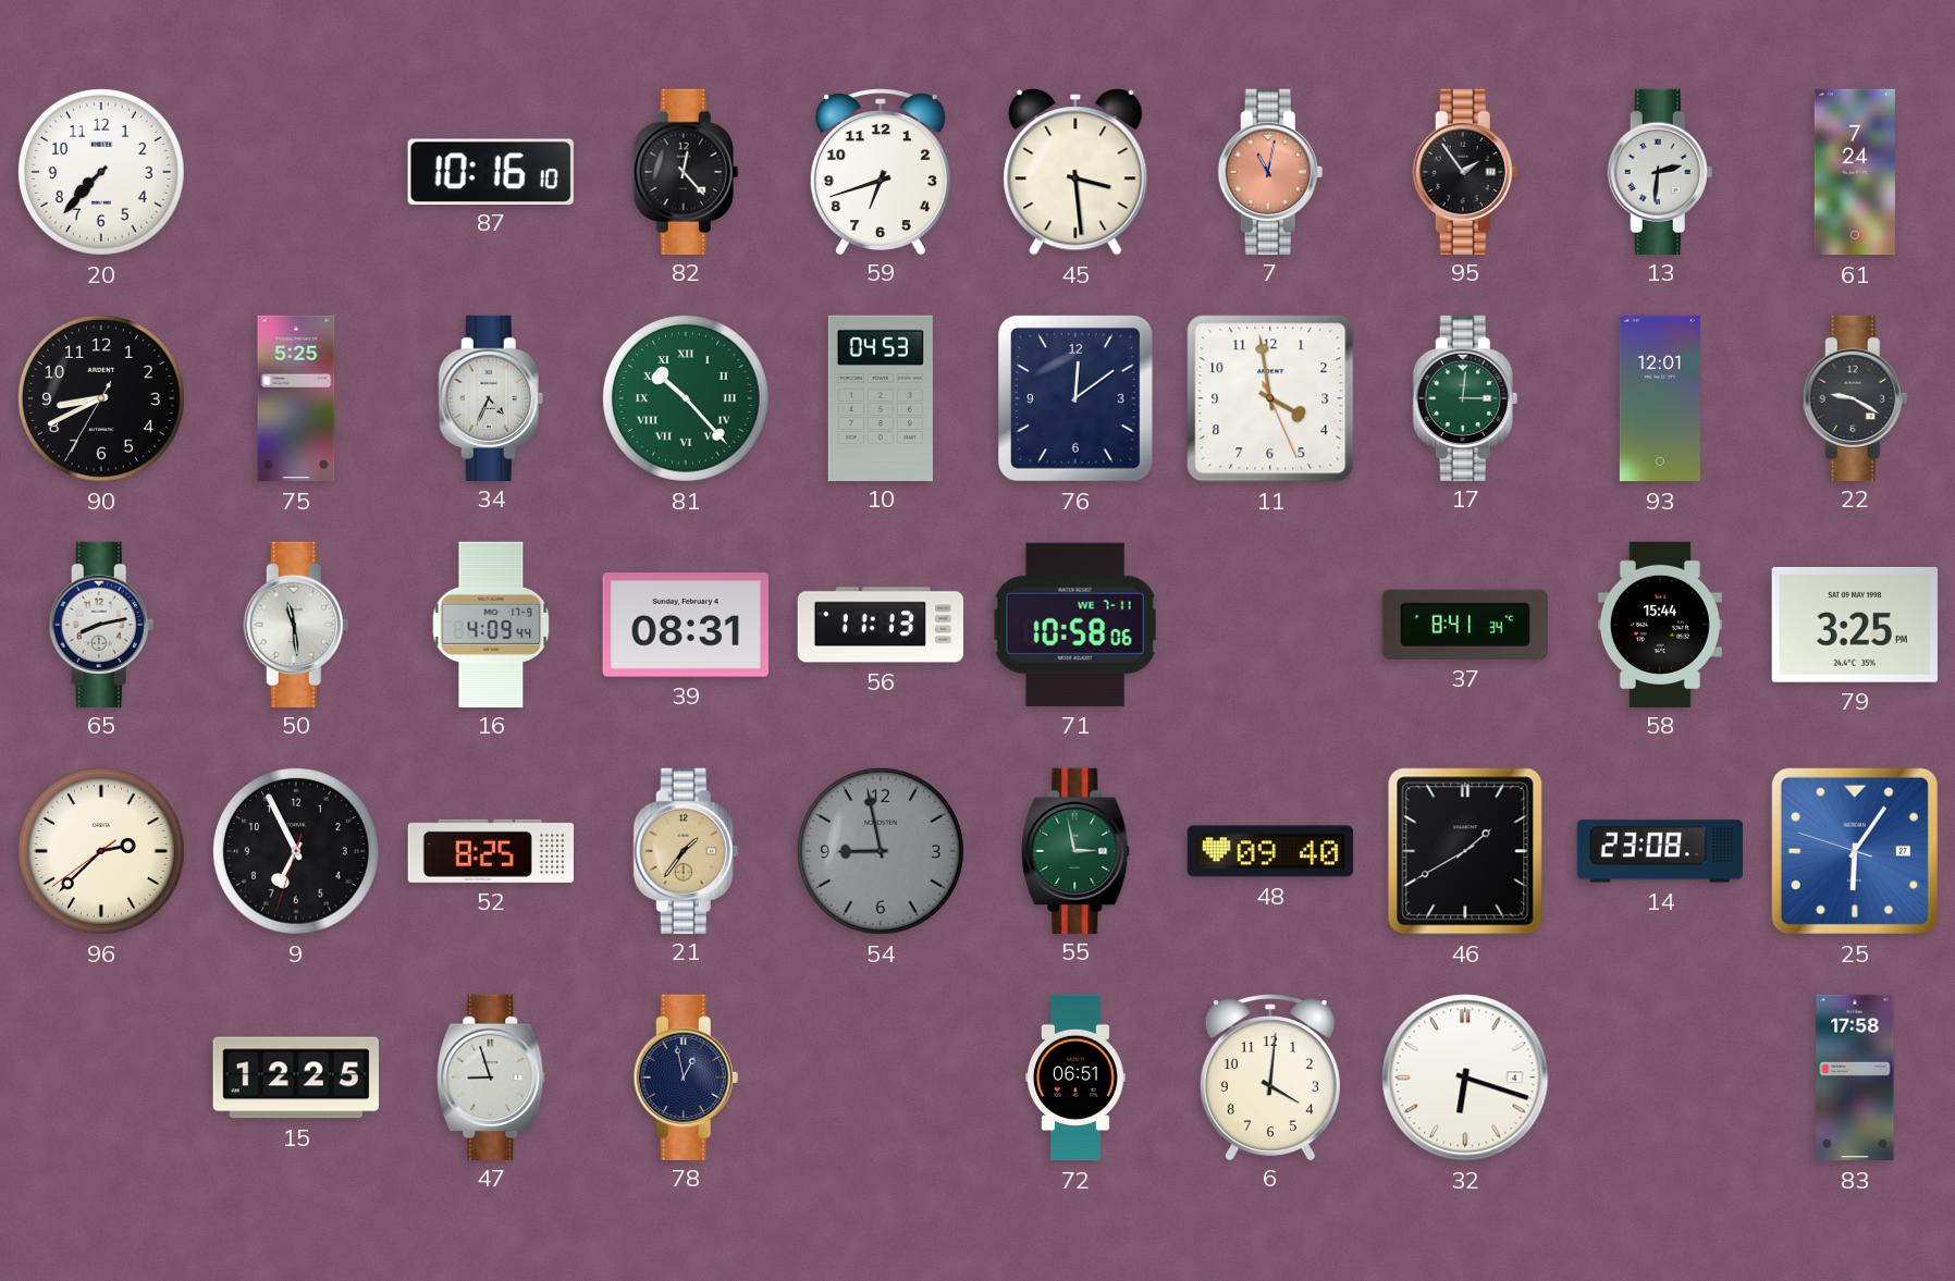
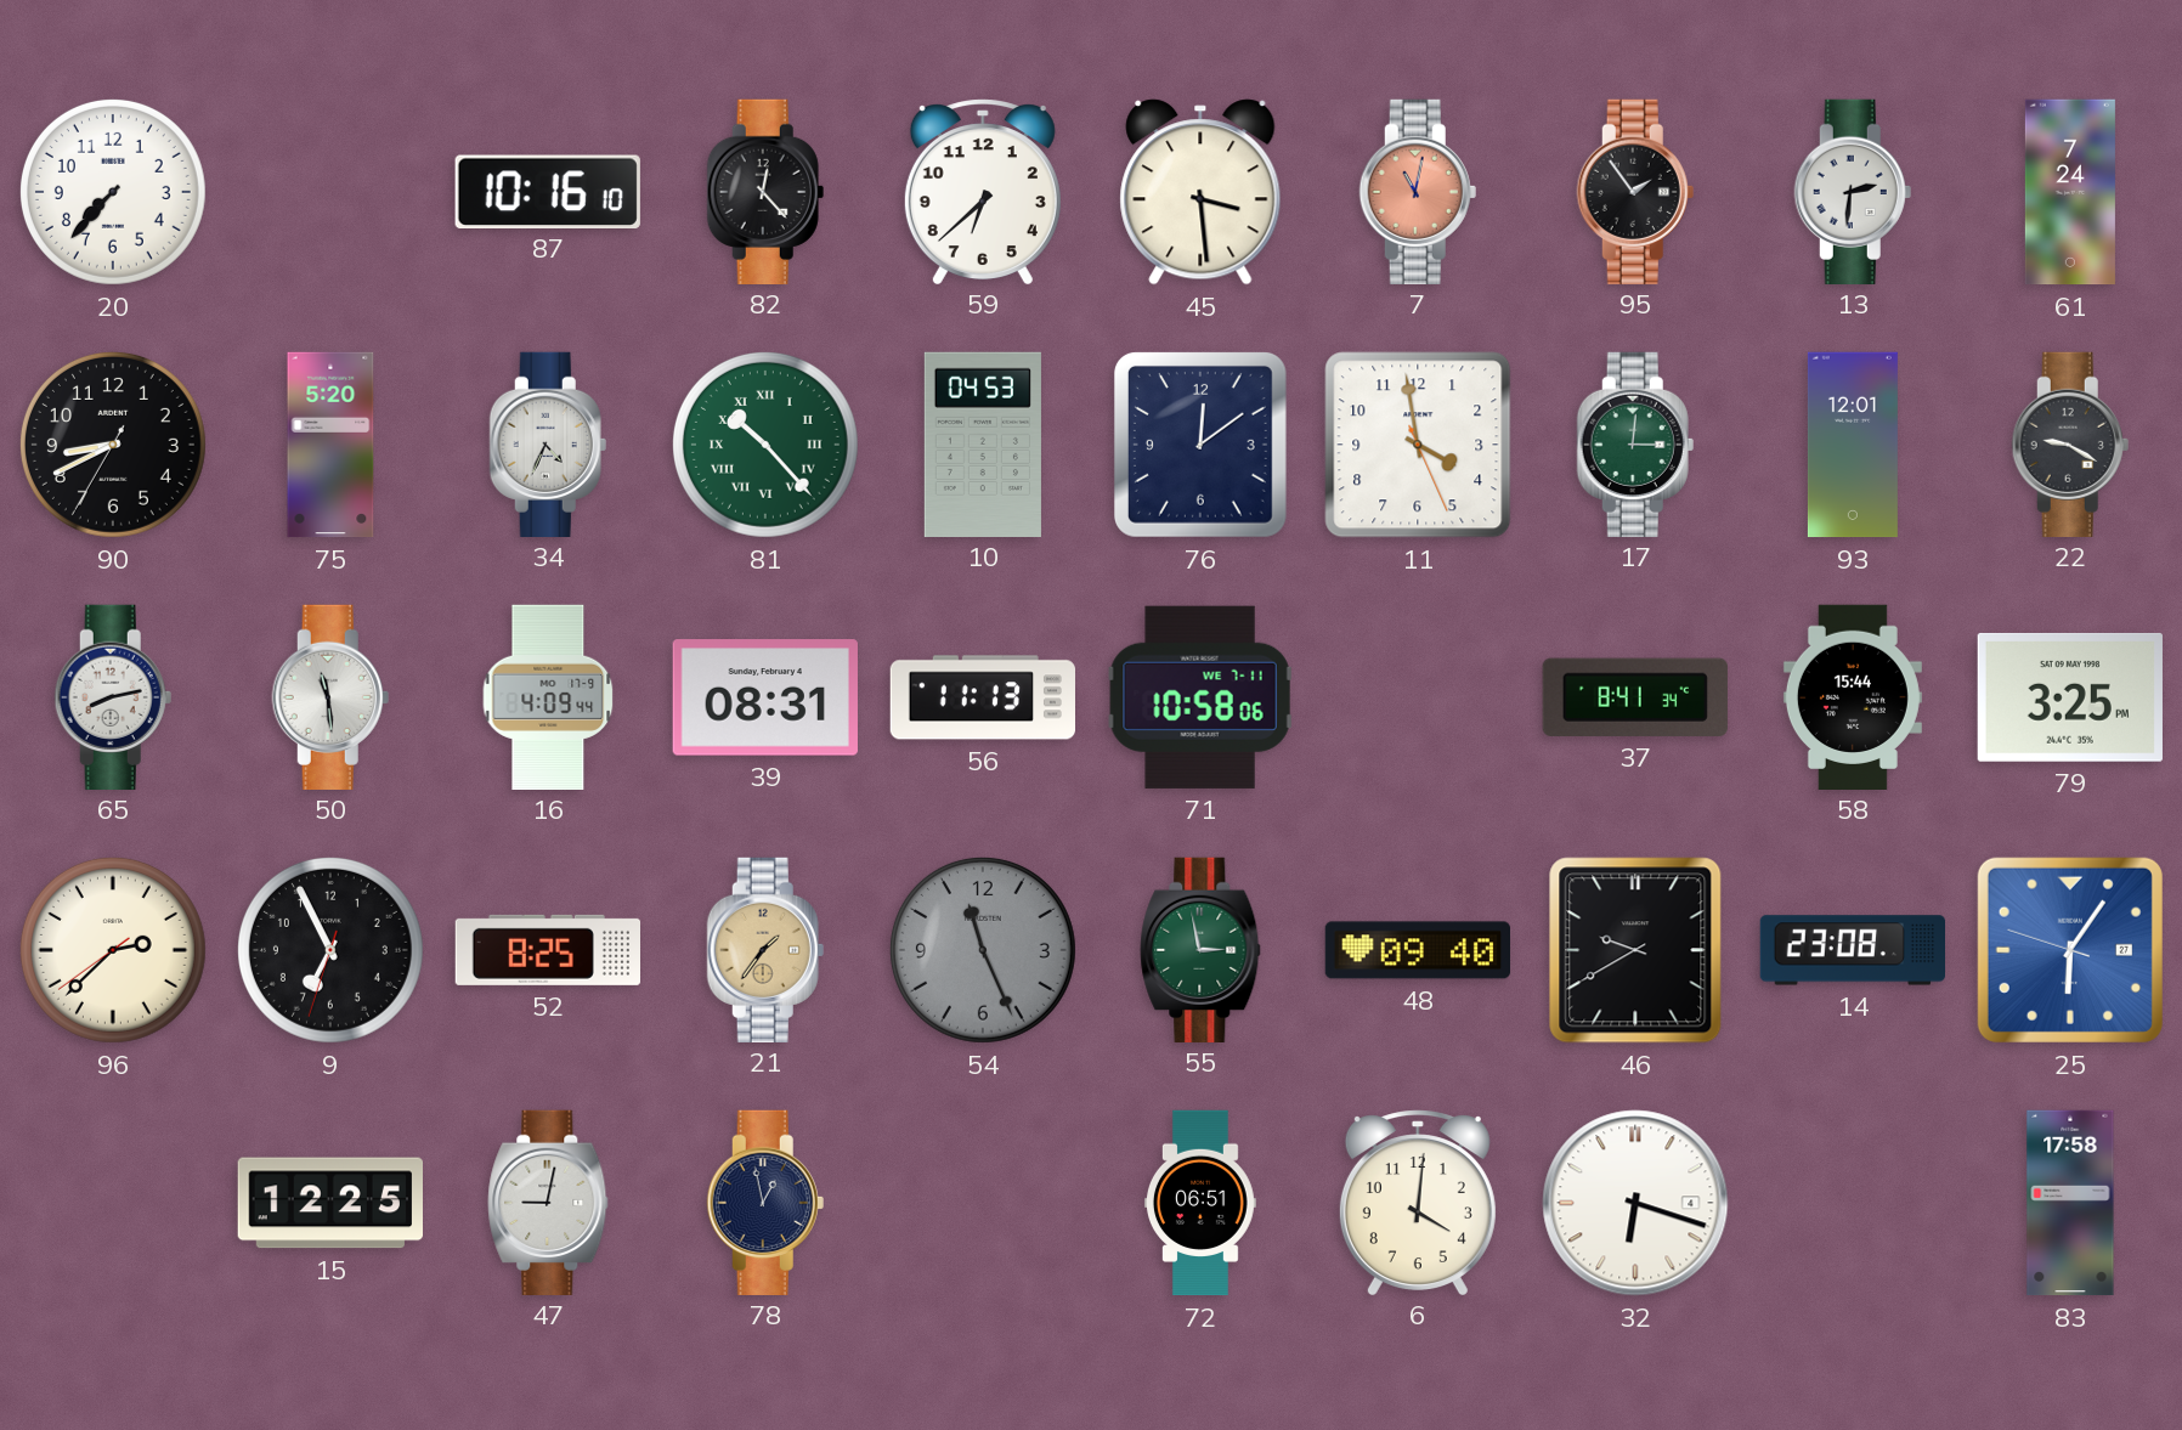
59: 6:42 -> 6:38 (983, 191)
75: 5:25 -> 5:20 (330, 445)
54: 8:58 -> 11:26 (983, 950)
46: 1:40 -> 9:40 (1635, 950)
47: 8:57 -> 9:02 (548, 1202)
